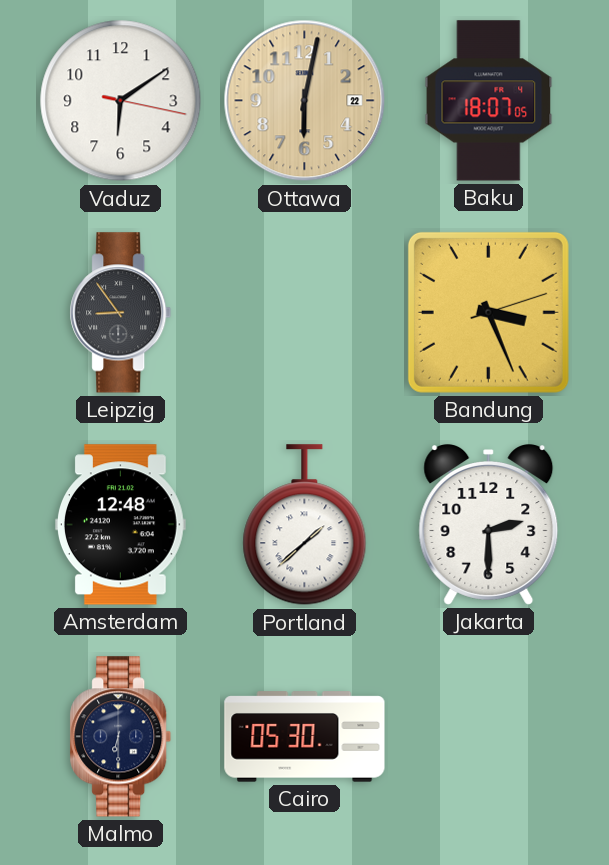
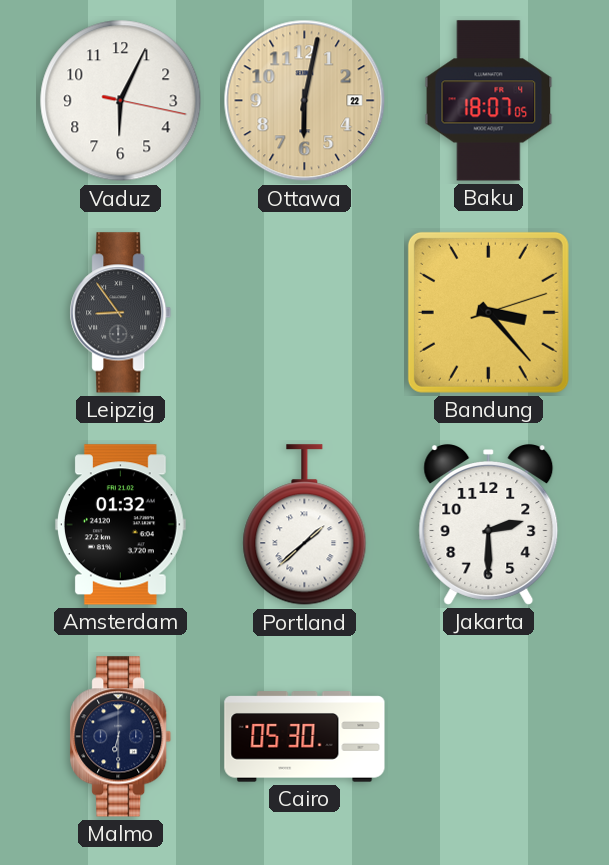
Vaduz: 6:09 -> 6:04 (121, 101)
Bandung: 3:26 -> 3:23 (488, 312)
Amsterdam: 12:48 -> 01:32 (120, 525)
